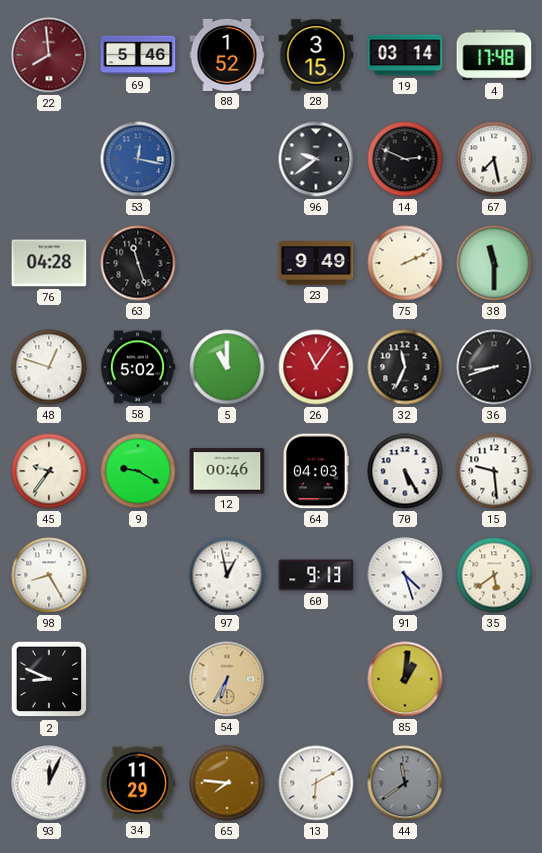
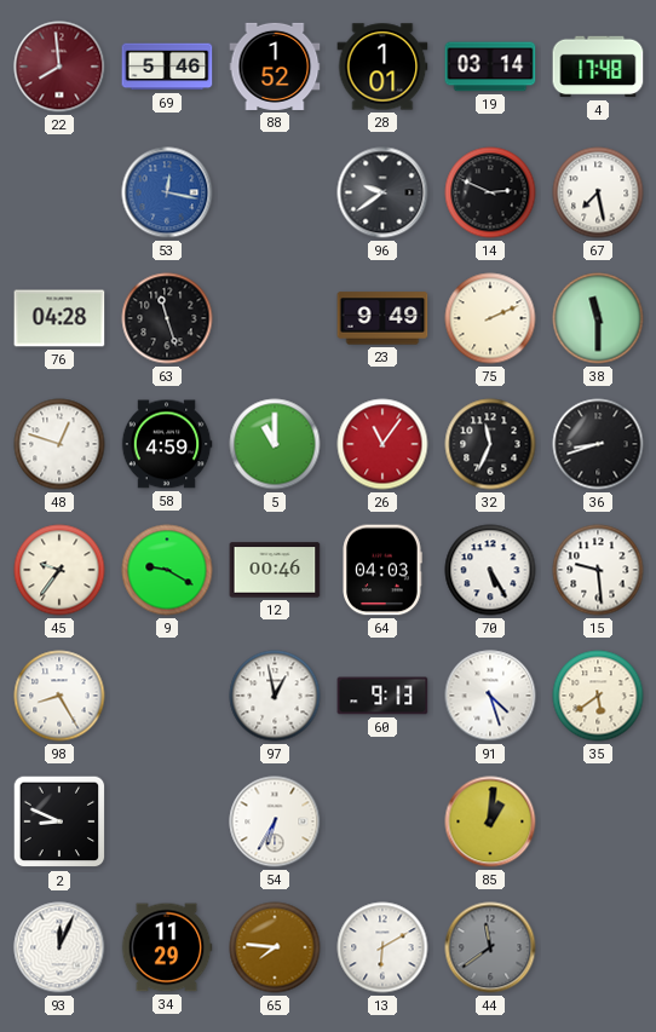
28: 3:15 -> 1:01 (382, 67)
58: 5:02 -> 4:59 (167, 444)
54 dial: champagne -> white (275, 821)
